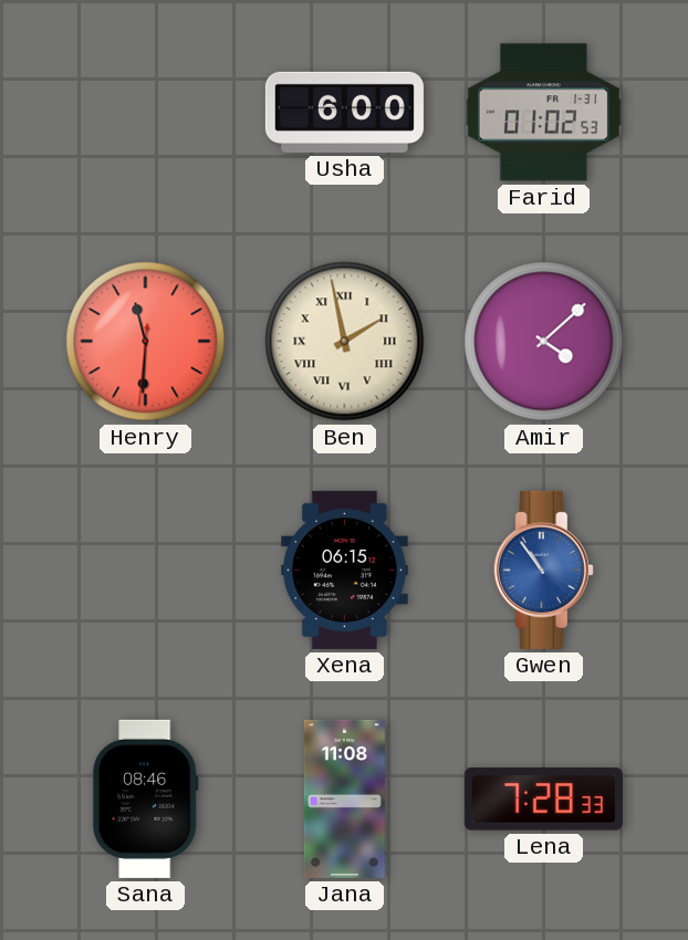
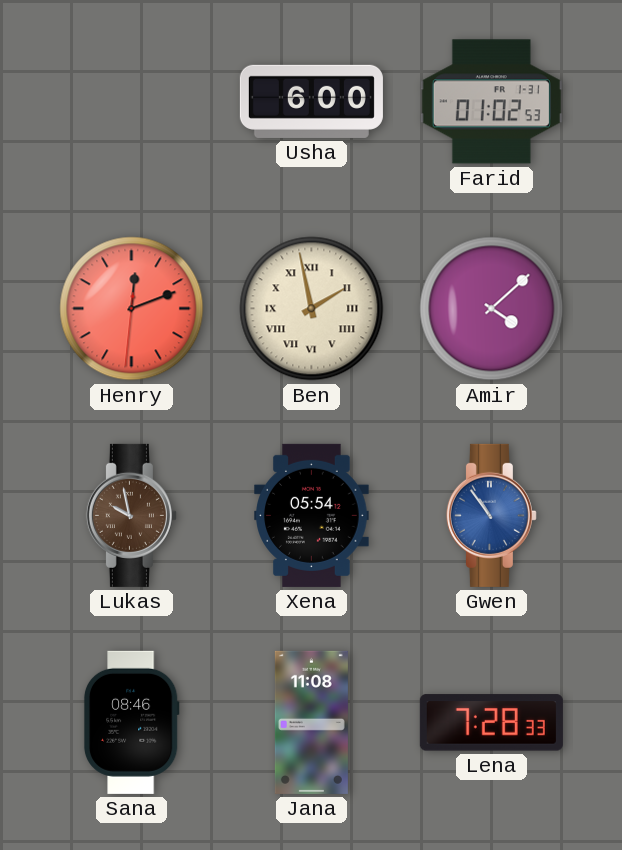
Henry: 11:30 -> 12:11 (132, 309)
Lukas: none -> 9:58 (131, 515)
Xena: 06:15 -> 05:54 (312, 515)
